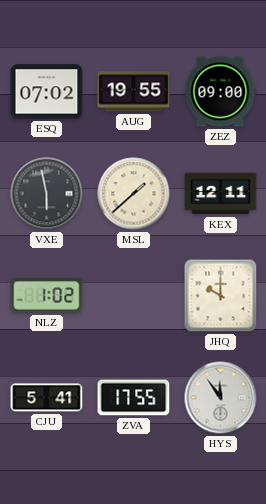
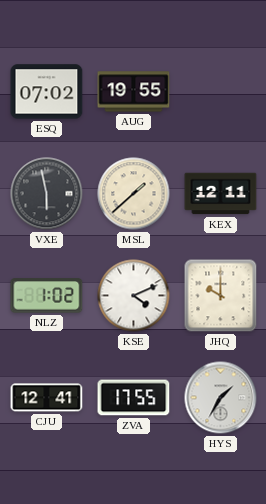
ZEZ: 09:00 -> none (220, 92)
KSE: none -> 4:11 (134, 296)
CJU: 5:41 -> 12:41 (47, 398)
HYS: 11:54 -> 1:35 (221, 398)
